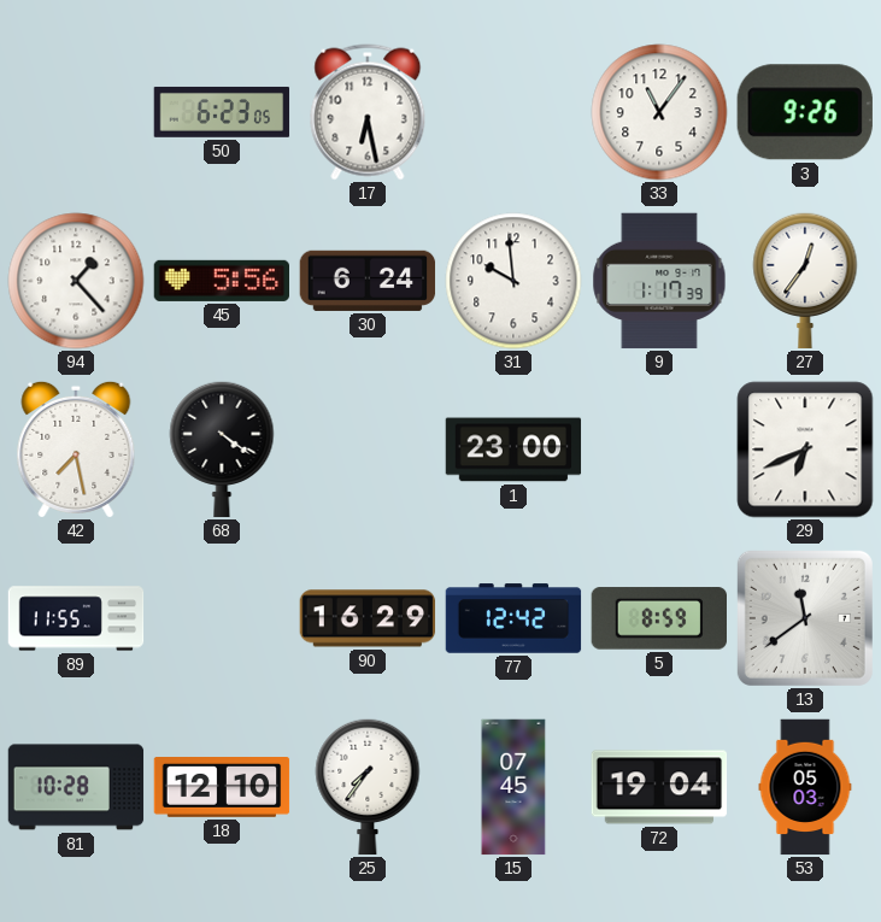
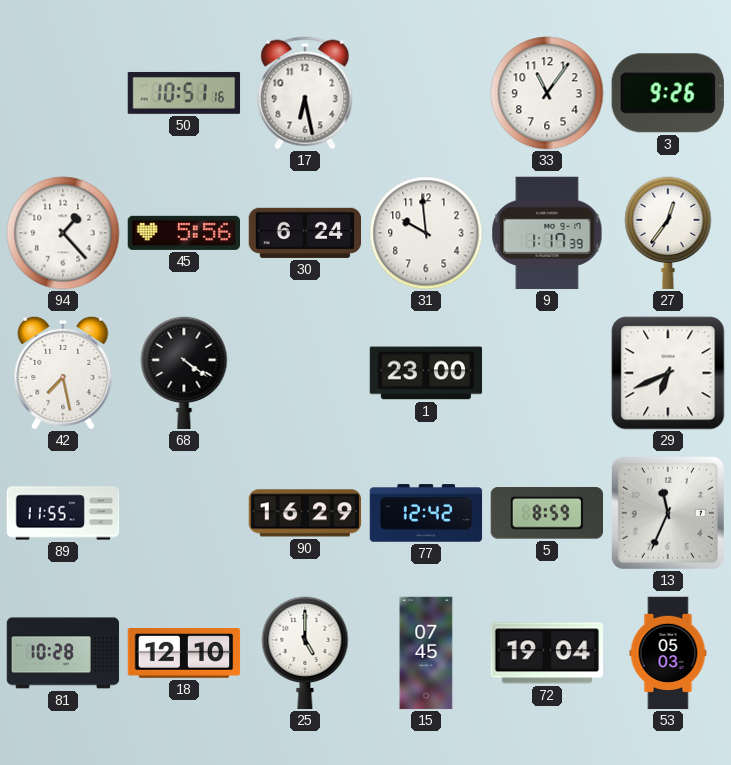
50: 6:23 -> 10:51 (184, 93)
13: 11:39 -> 11:34 (668, 513)
25: 7:36 -> 5:00 (305, 653)
